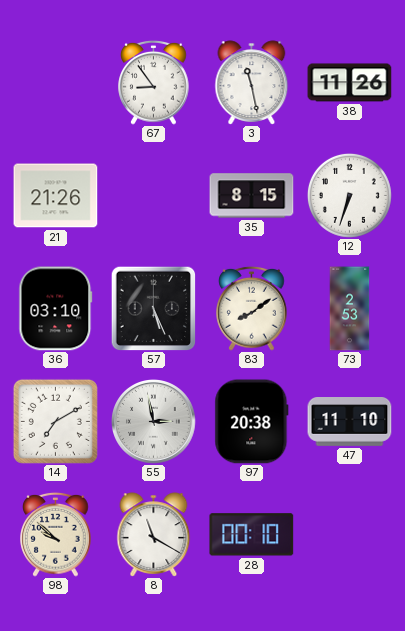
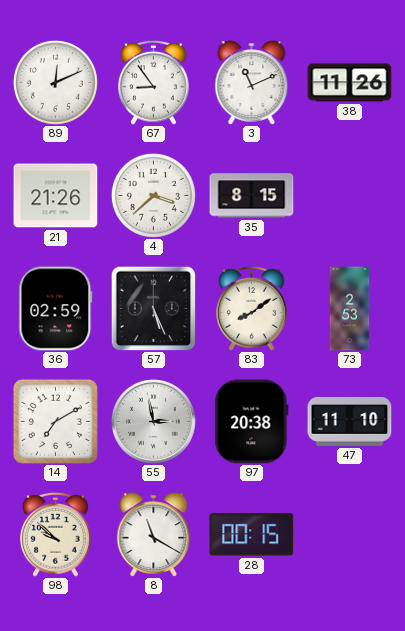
89: none -> 12:11 (55, 82)
3: 11:28 -> 11:11 (252, 83)
4: none -> 3:38 (153, 195)
12: 6:33 -> none (349, 195)
36: 03:10 -> 02:59 (56, 309)
28: 00:10 -> 00:15 (252, 535)
